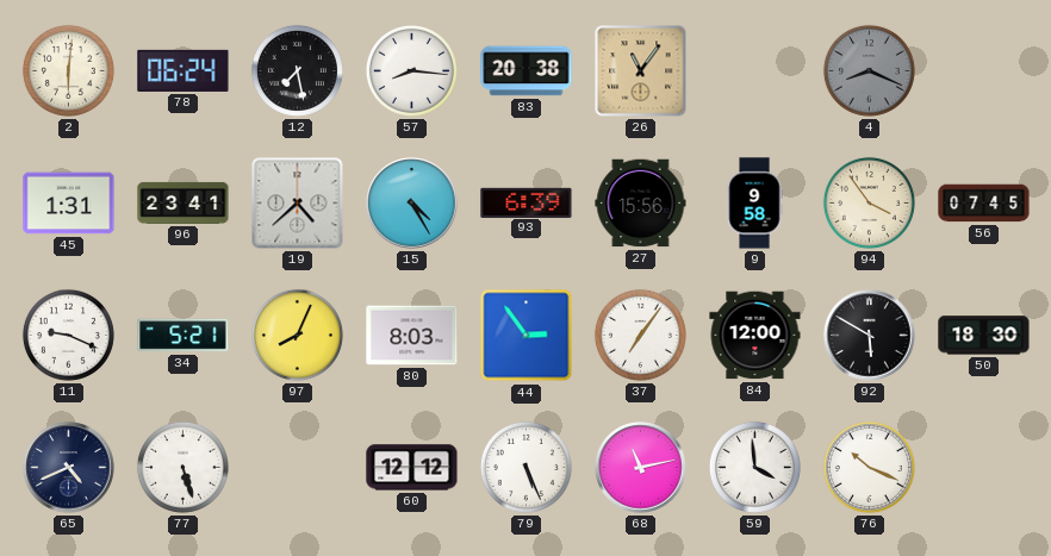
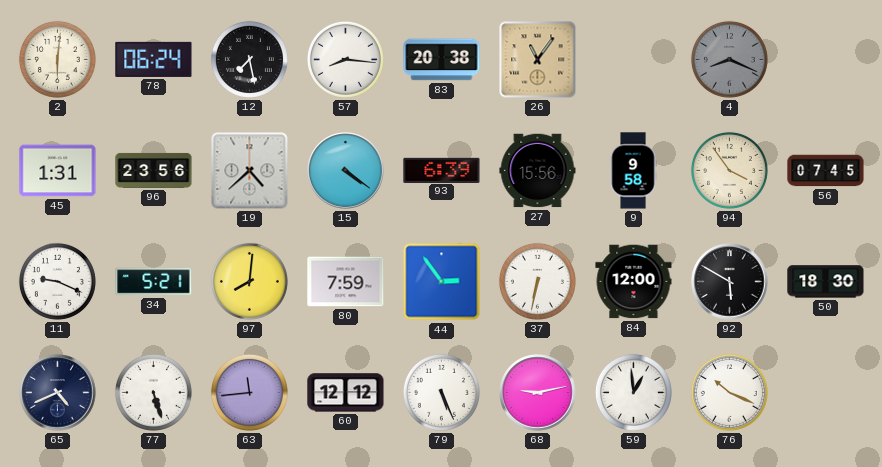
96: 23:41 -> 23:56 (154, 170)
15: 4:25 -> 4:21 (346, 171)
97: 8:04 -> 8:01 (249, 281)
80: 8:03 -> 7:59 (346, 282)
37: 7:06 -> 6:32 (537, 281)
63: none -> 11:44 (249, 392)
68: 11:13 -> 9:13 (538, 393)
59: 3:59 -> 12:59 (633, 392)
